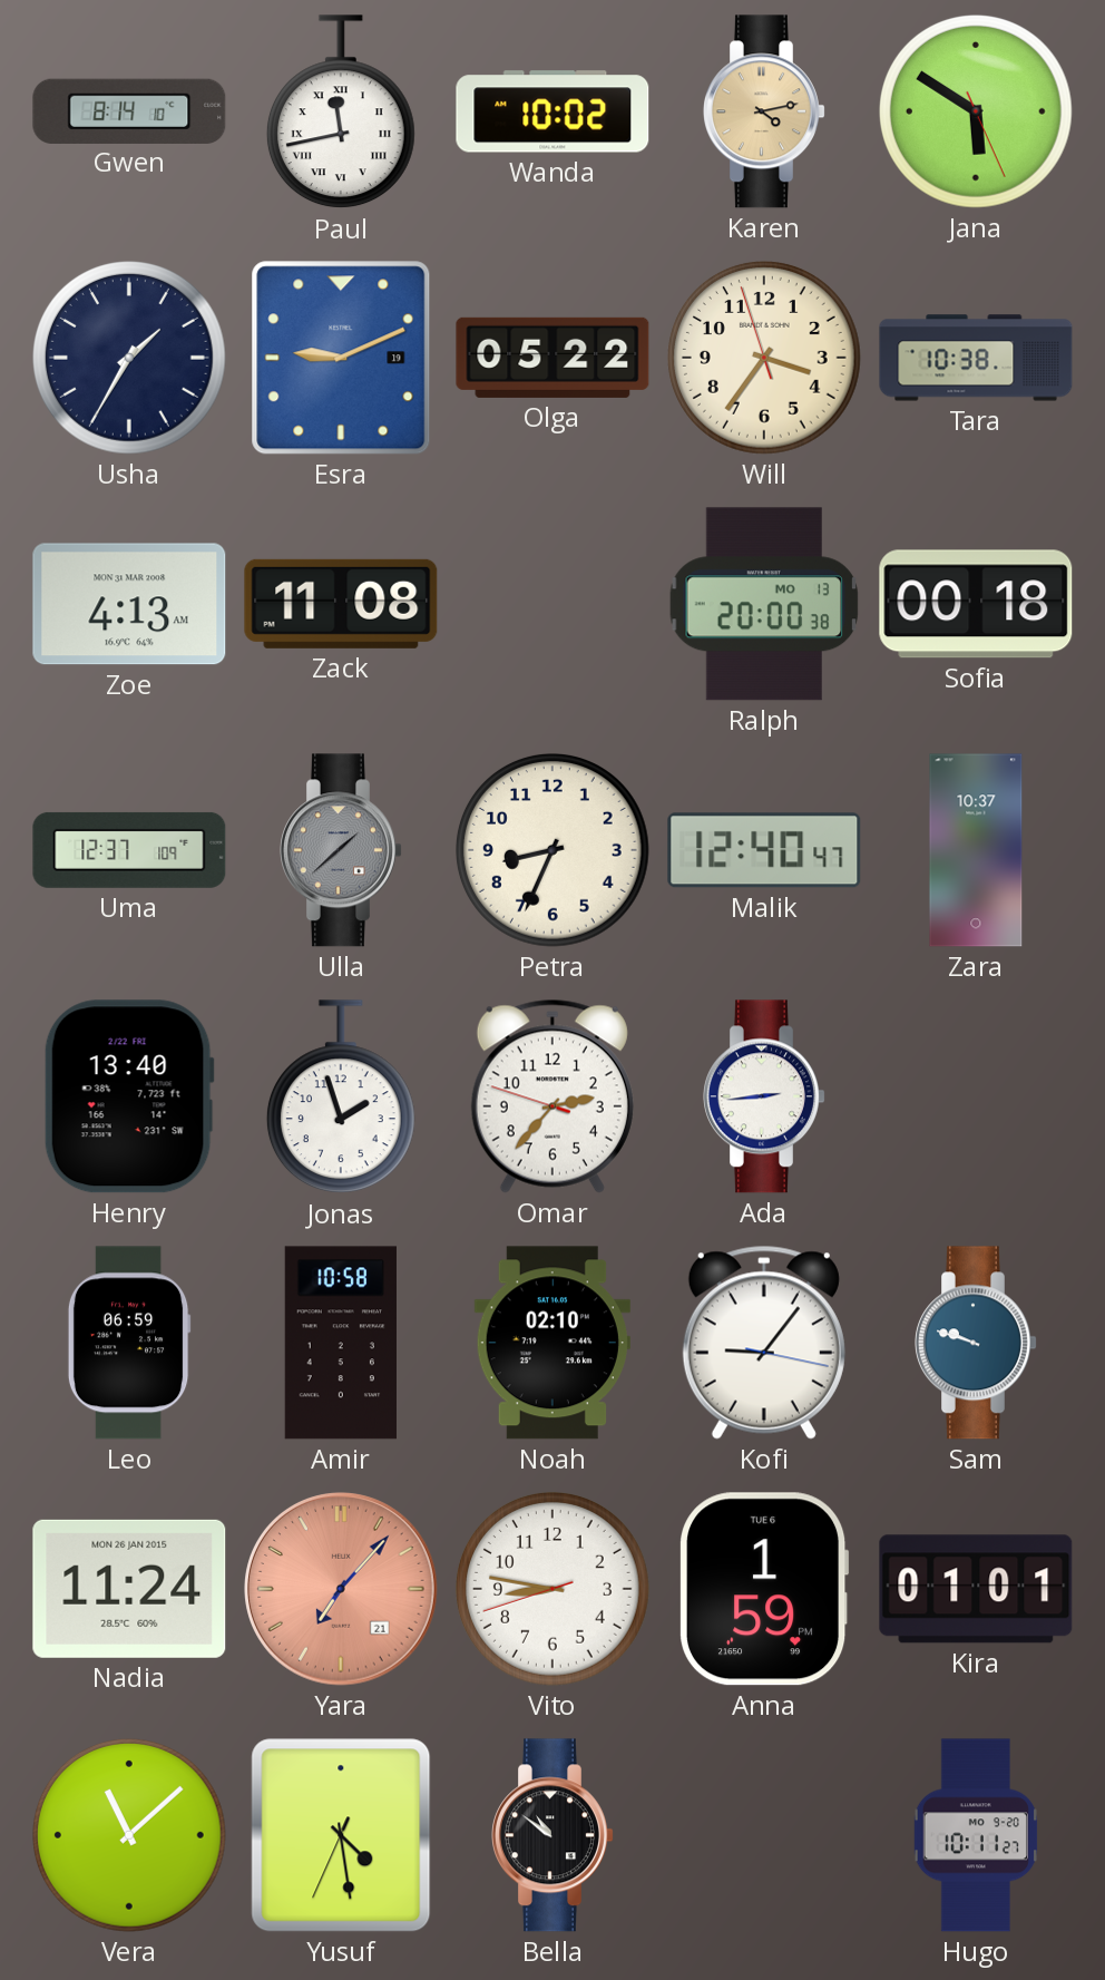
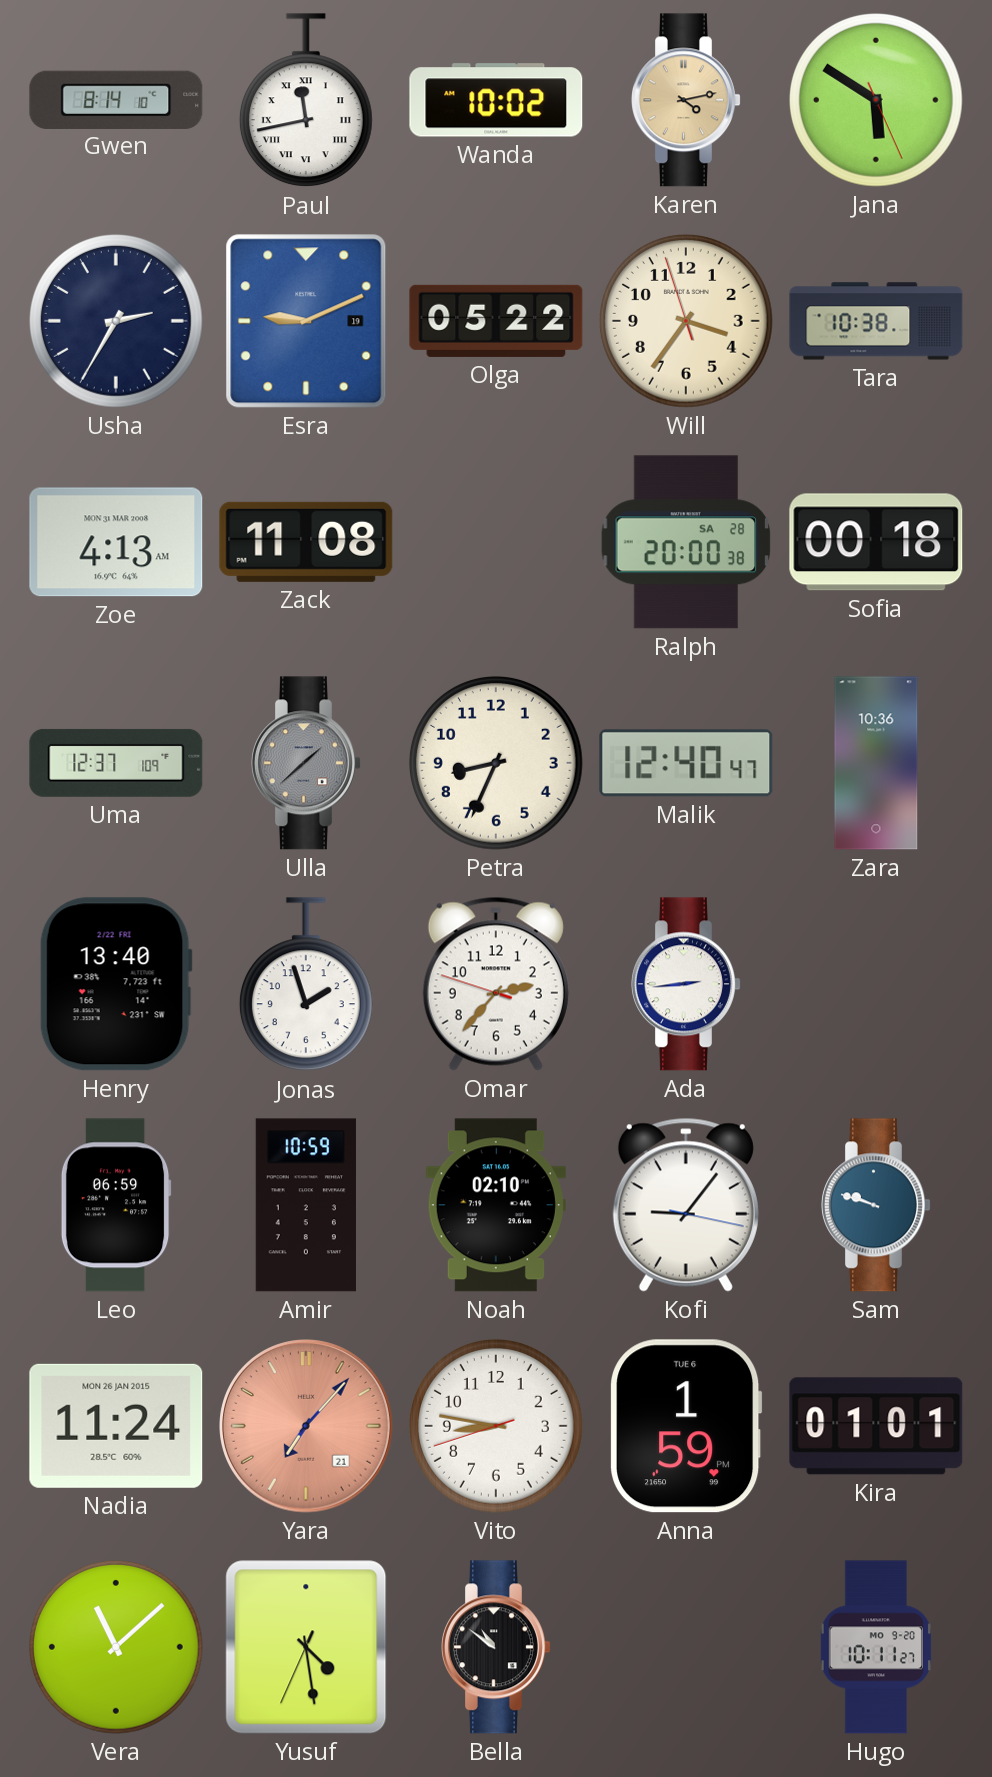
Usha: 1:35 -> 2:35 (117, 322)
Ralph date: MO 13 -> SA 28 (686, 542)
Zara: 10:37 -> 10:36 (876, 763)
Amir: 10:58 -> 10:59 (306, 1205)
